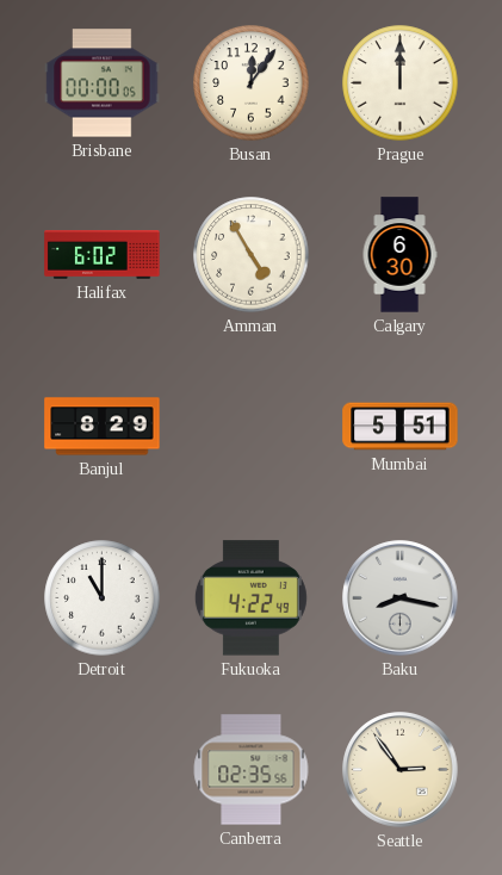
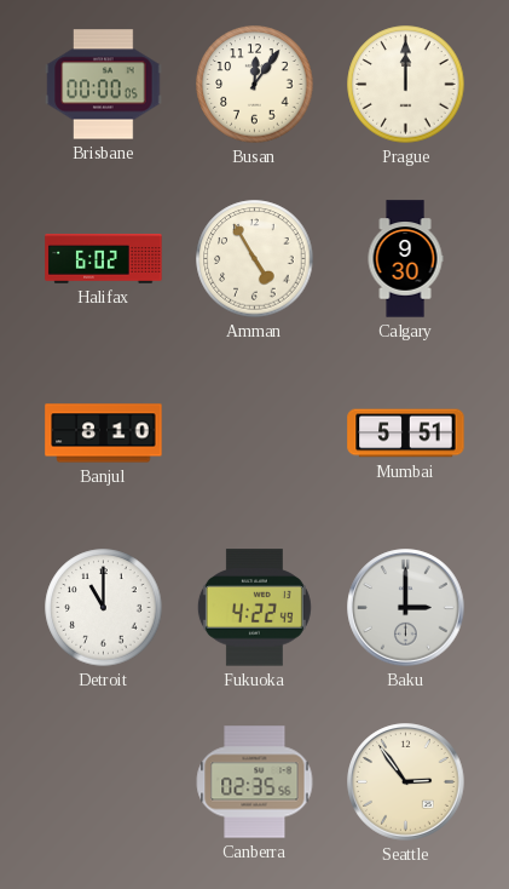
Calgary: 6:30 -> 9:30 (405, 259)
Banjul: 8:29 -> 8:10 (104, 434)
Baku: 8:17 -> 3:00 (406, 608)
